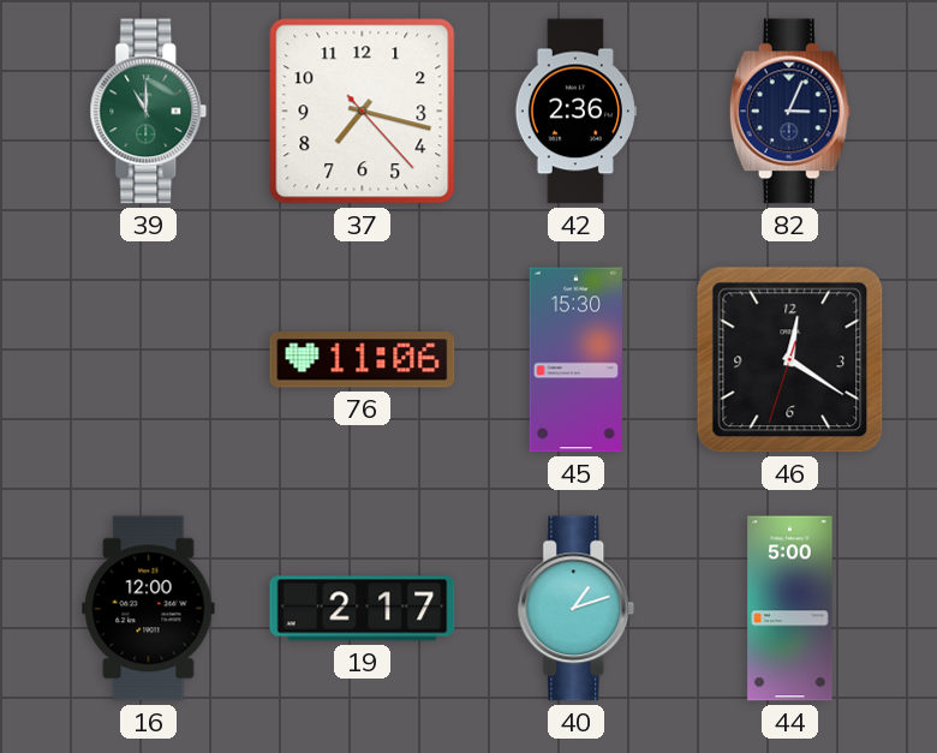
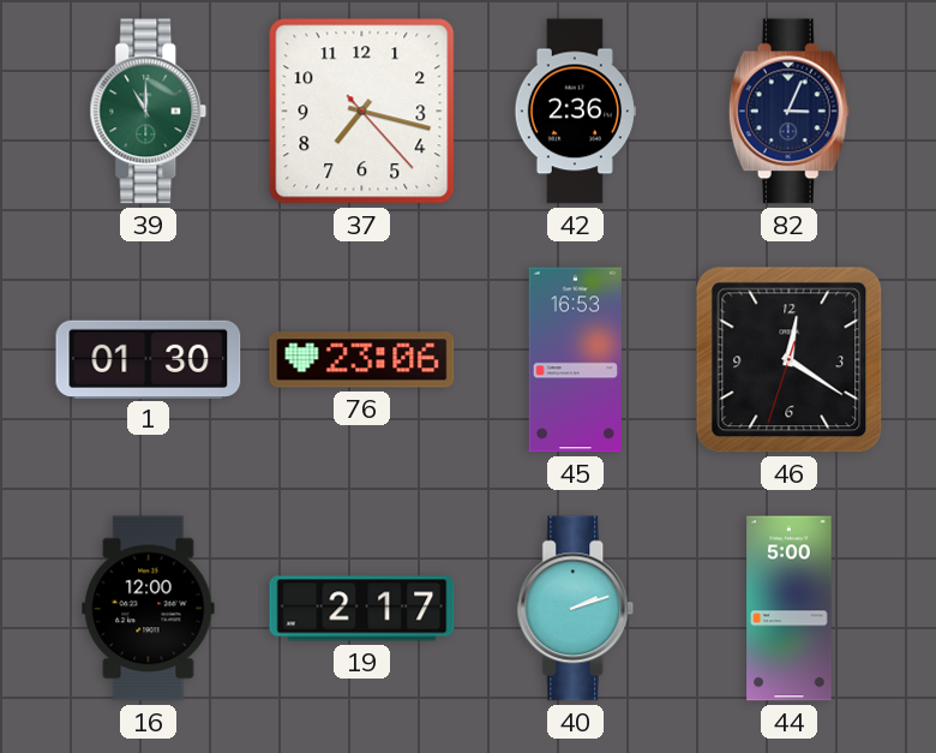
1: none -> 01:30 (149, 359)
76: 11:06 -> 23:06 (362, 360)
45: 15:30 -> 16:53 (575, 360)
40: 1:12 -> 2:12 (576, 609)
